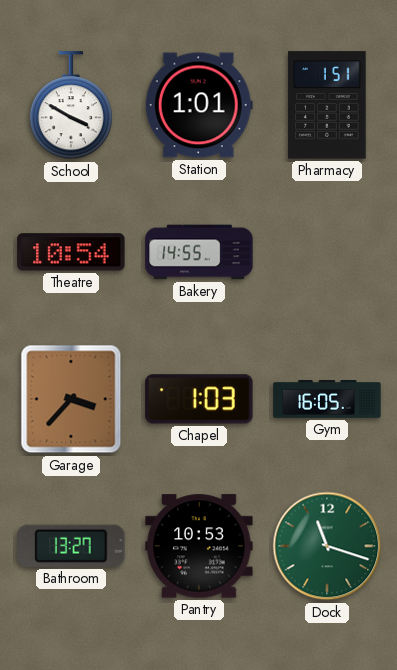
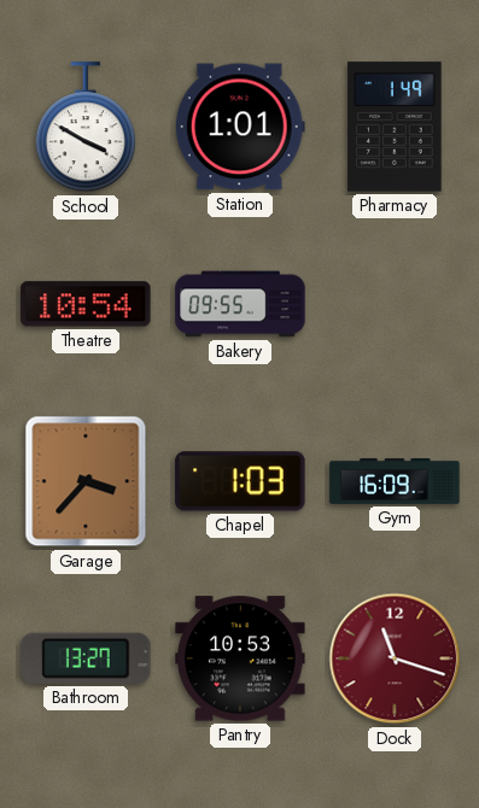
Pharmacy: 1:51 -> 1:49 (395, 127)
Bakery: 14:55 -> 09:55 (240, 304)
Gym: 16:05 -> 16:09 (395, 481)
Dock dial: green -> burgundy (395, 658)
